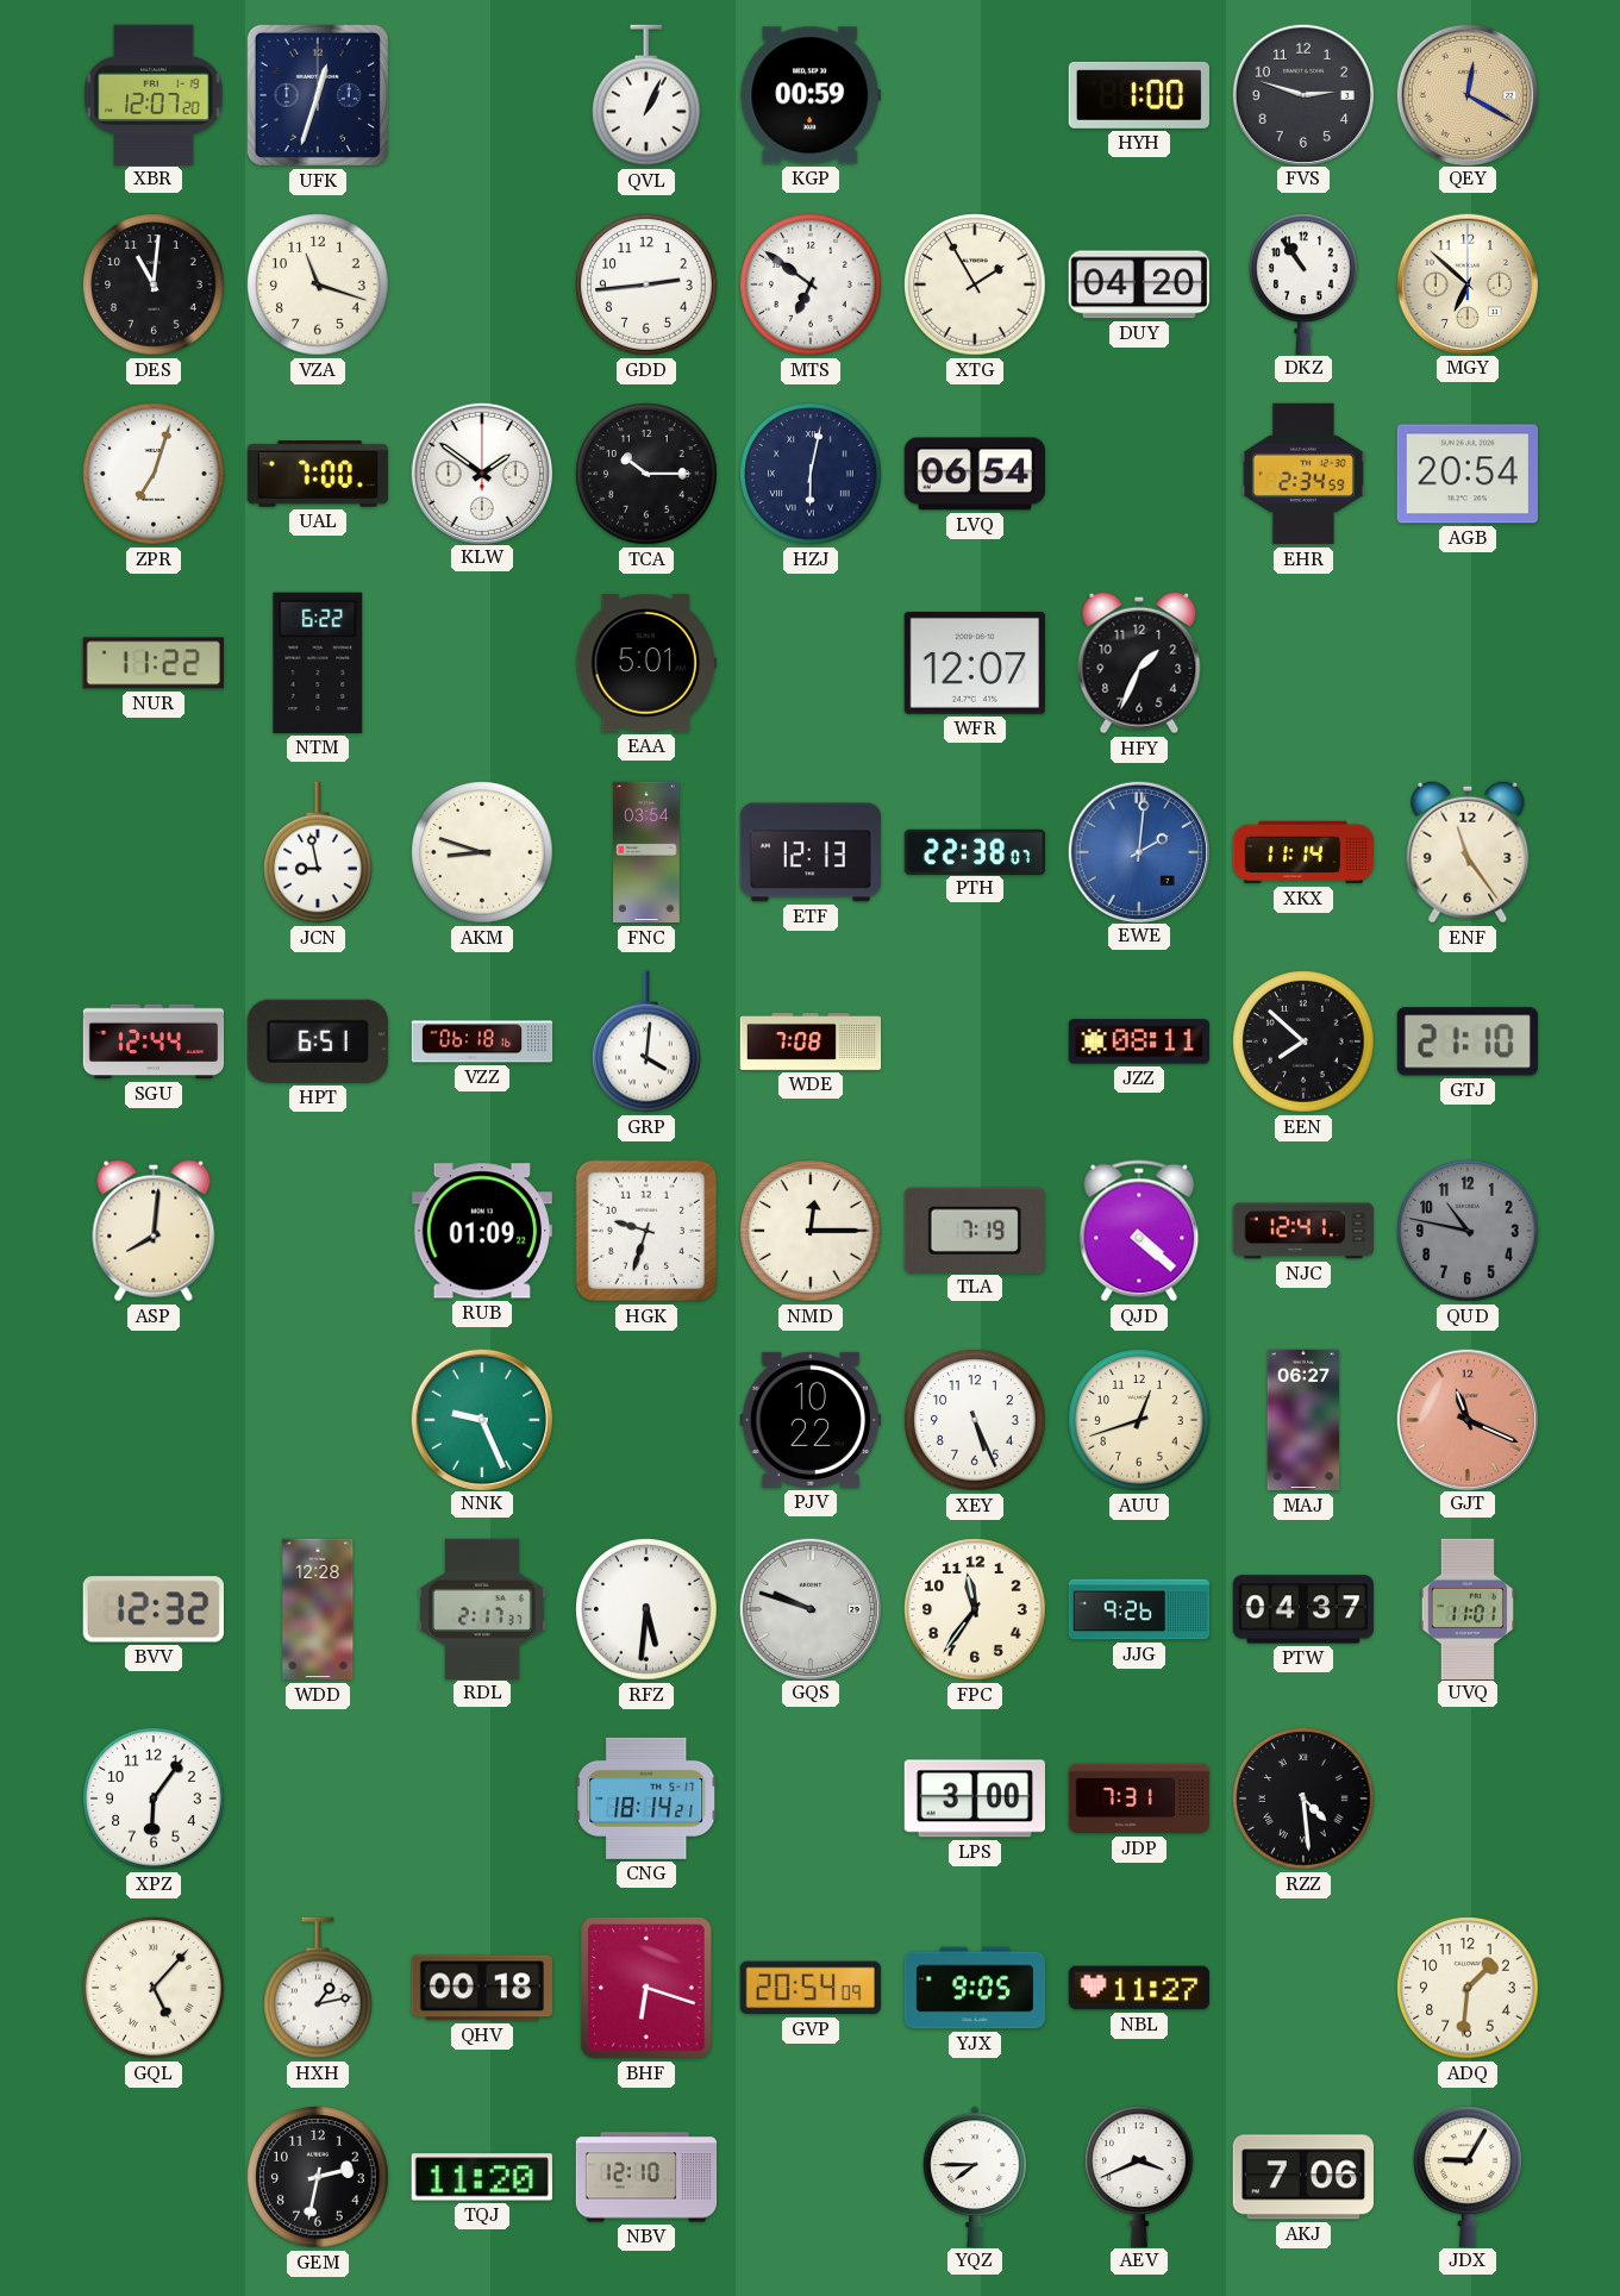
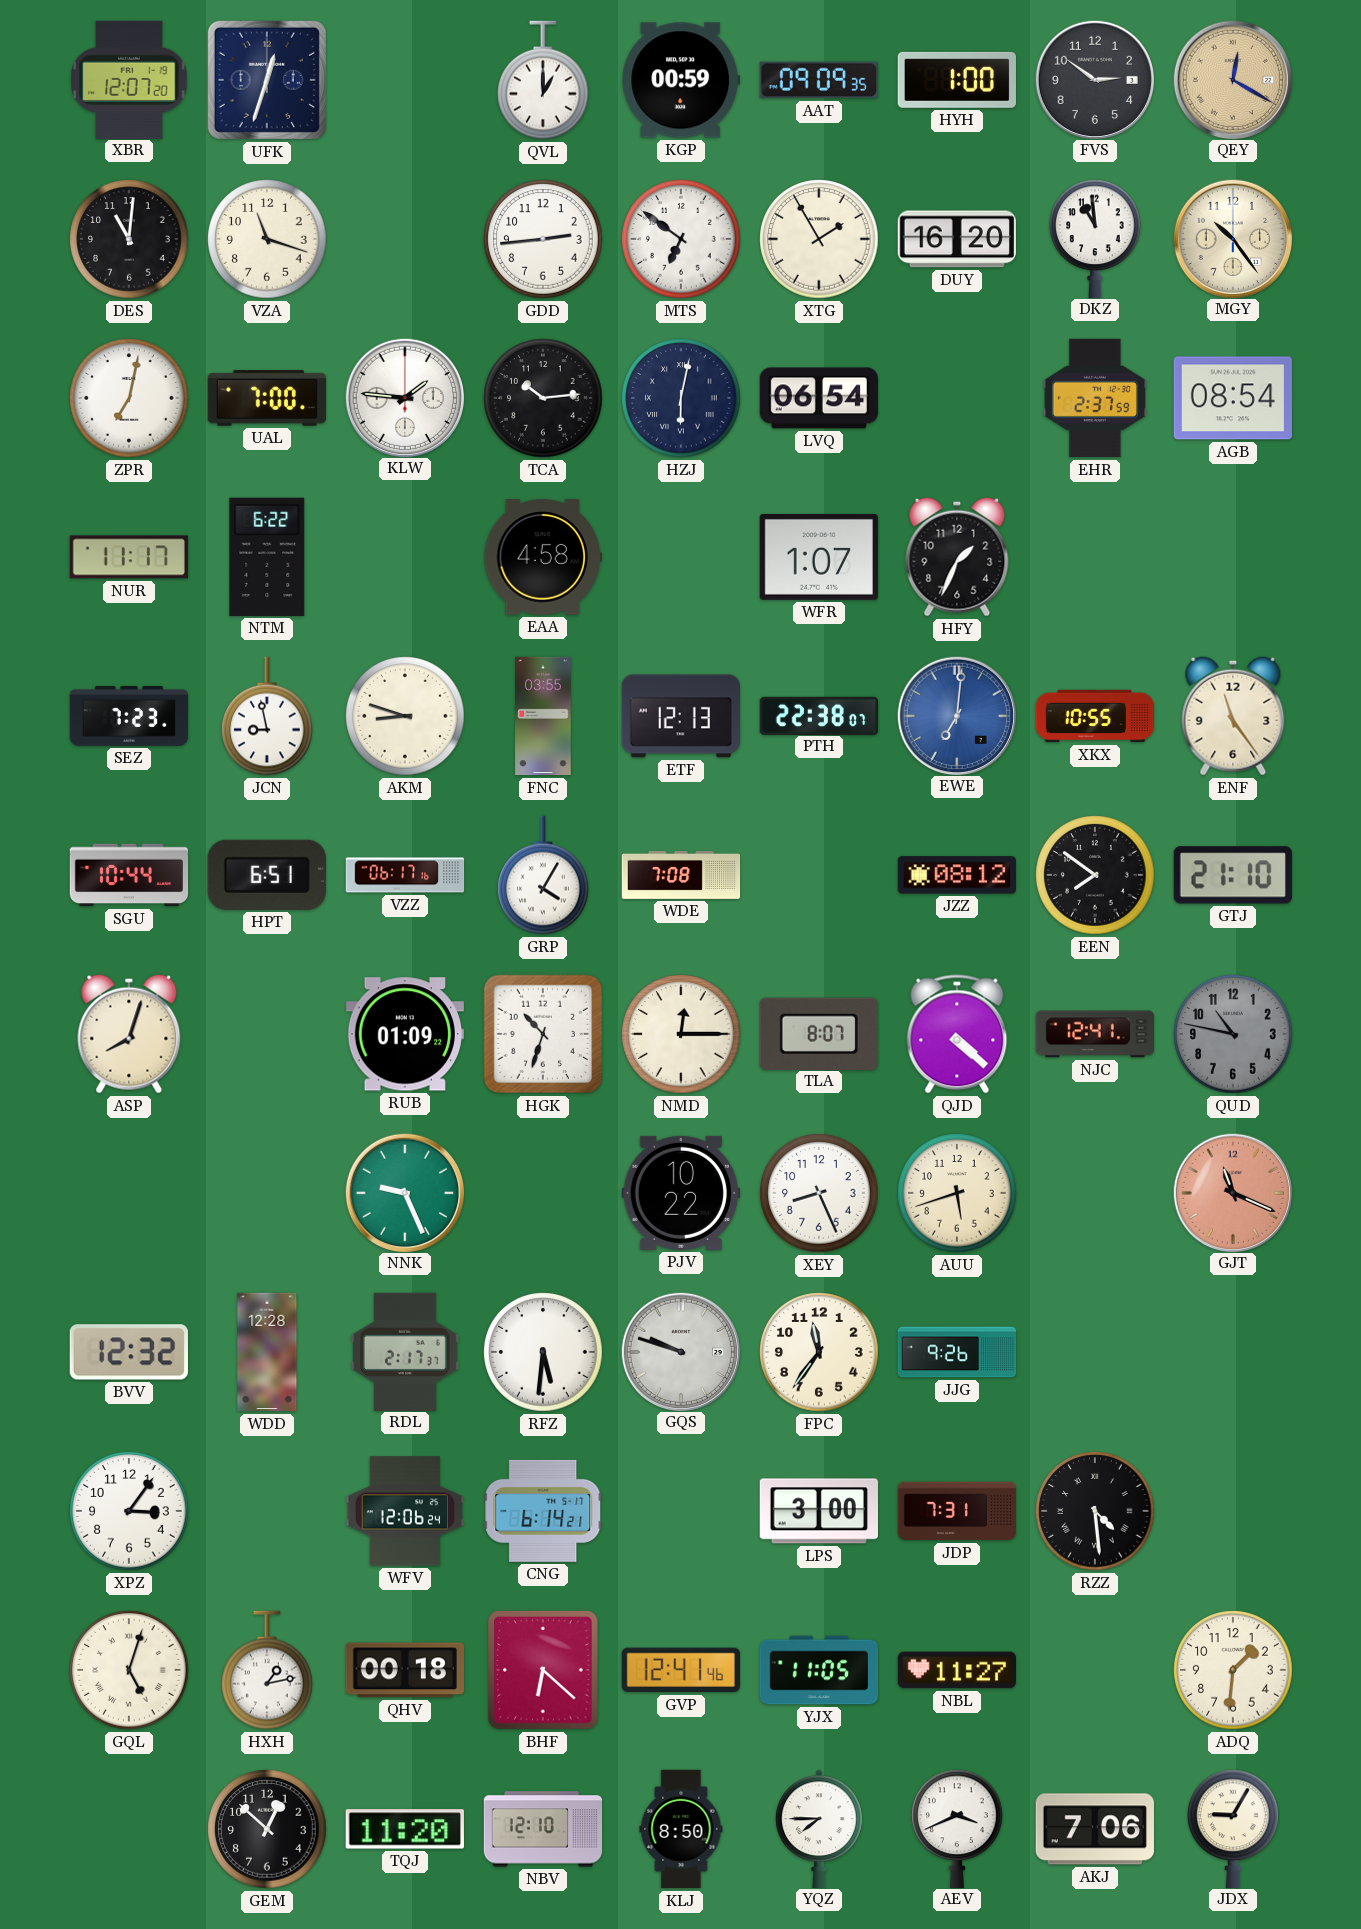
QVL: 1:04 -> 1:00 (543, 80)
AAT: none -> 09:09 (819, 80)
FVS: 2:48 -> 2:51 (1094, 79)
DUY: 04:20 -> 16:20 (957, 239)
DKZ: 10:54 -> 10:59 (1095, 238)
MGY: 6:52 -> 10:24 (1232, 238)
ZPR: 7:03 -> 7:02 (129, 398)
KLW: 1:51 -> 1:46 (404, 397)
TCA: 10:15 -> 10:14 (543, 398)
EHR: 2:34 -> 2:37 (1095, 398)
AGB: 20:54 -> 08:54 (1232, 398)
NUR: 11:22 -> 11:17 (129, 557)
EAA: 5:01 -> 4:58 (542, 557)
WFR: 12:07 -> 1:07 (819, 557)
SEZ: none -> 7:23 (129, 717)
FNC: 03:54 -> 03:55 (543, 716)
EWE: 2:01 -> 7:01 (956, 715)
XKX: 11:14 -> 10:55 (1095, 716)
SGU: 12:44 -> 10:44 (129, 875)
VZZ: 06:18 -> 06:17 (405, 875)
GRP: 4:01 -> 4:05 (543, 875)
JZZ: 08:11 -> 08:12 (956, 875)
EEN: 7:52 -> 7:51 (1095, 875)
ASP: 8:01 -> 8:03 (129, 1034)
HGK: 9:33 -> 10:33 (543, 1034)
TLA: 7:19 -> 8:07 (819, 1033)
XEY: 5:26 -> 8:26 (819, 1193)
AUU: 12:42 -> 5:42 (957, 1193)
MAJ: 06:27 -> none (1303, 1420)
PTW: 04:37 -> none (1302, 1609)
UVQ: 11:01 -> none (1466, 1608)
XPZ: 6:06 -> 3:06 (129, 1511)
WFV: none -> 12:06 (404, 1511)
CNG: 18:14 -> 6:14 (543, 1511)
GQL: 5:07 -> 5:03 (129, 1670)
BHF: 6:18 -> 6:22 (543, 1670)
GVP: 20:54 -> 12:41 (681, 1670)
YJX: 9:05 -> 11:05 (819, 1670)
GEM: 2:32 -> 12:52 (267, 1829)
KLJ: none -> 8:50 (681, 1829)
